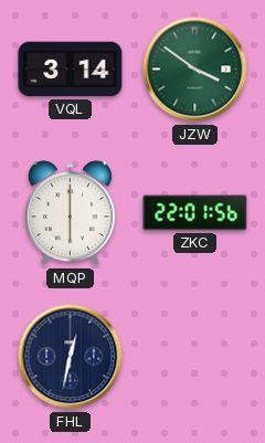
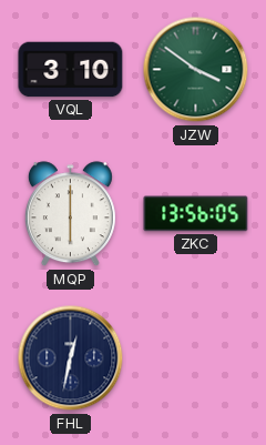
VQL: 3:14 -> 3:10 (71, 70)
ZKC: 22:01 -> 13:56 (196, 214)
